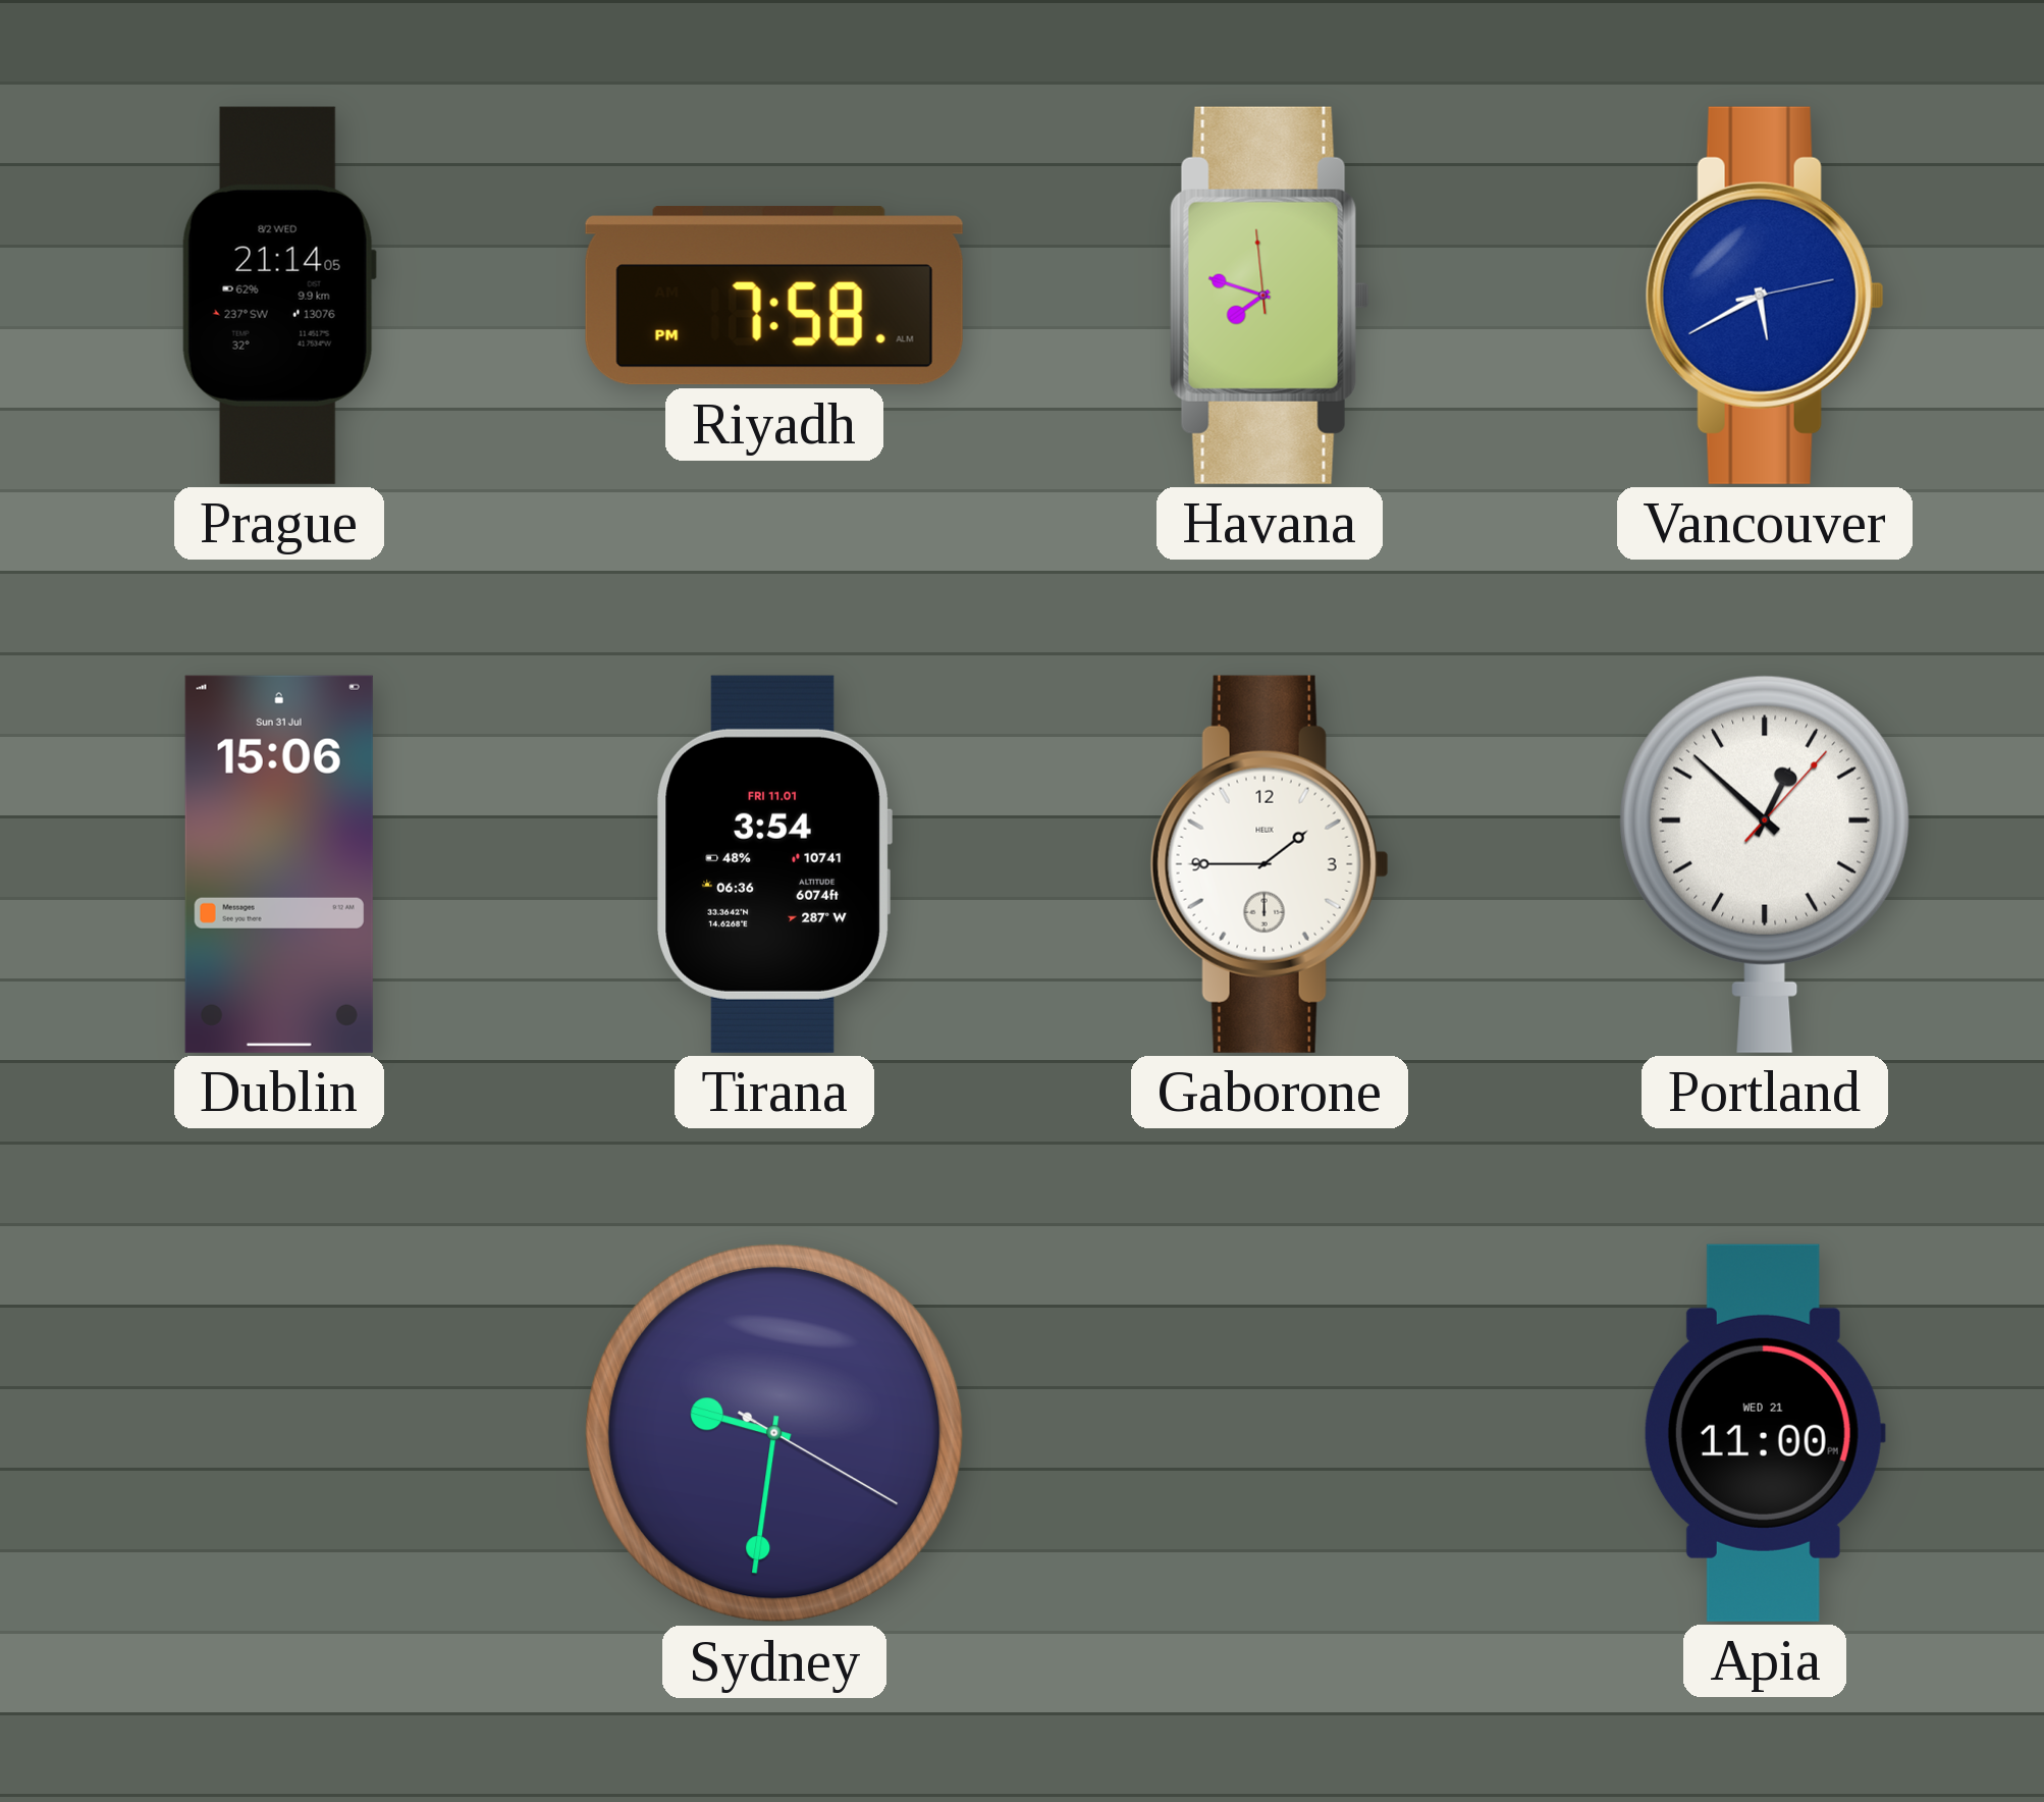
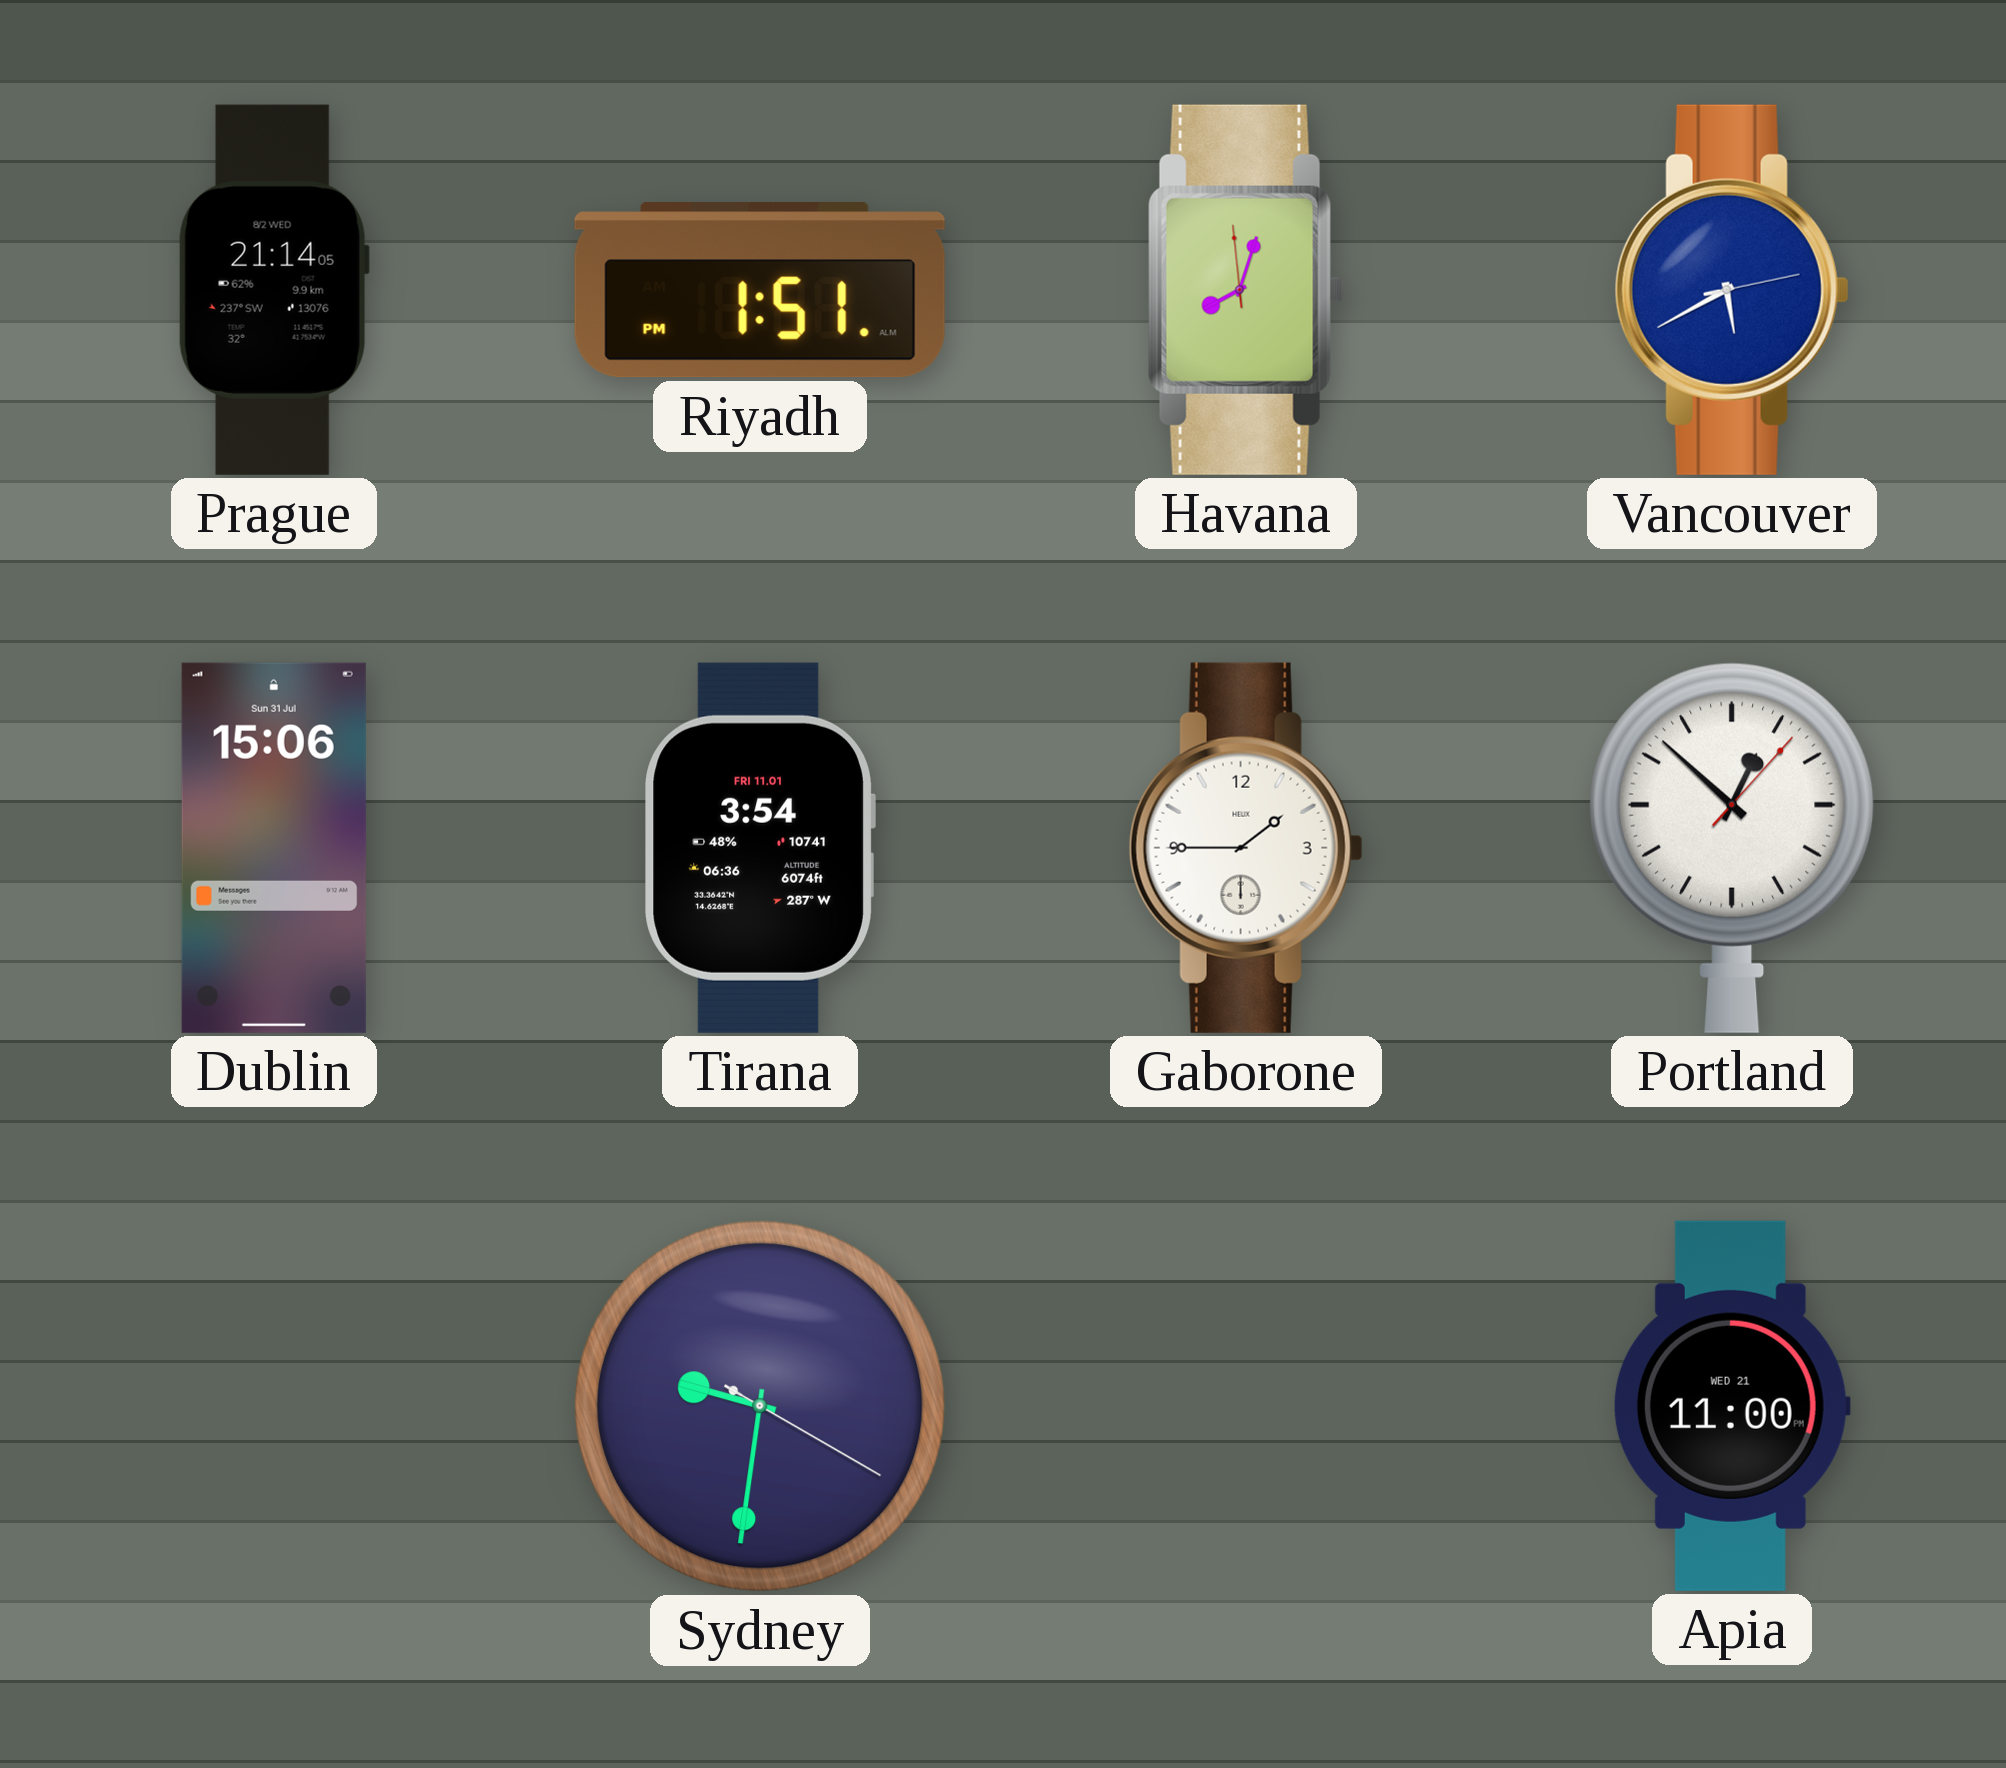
Riyadh: 7:58 -> 1:51 (760, 290)
Havana: 7:47 -> 8:02 (1246, 290)
